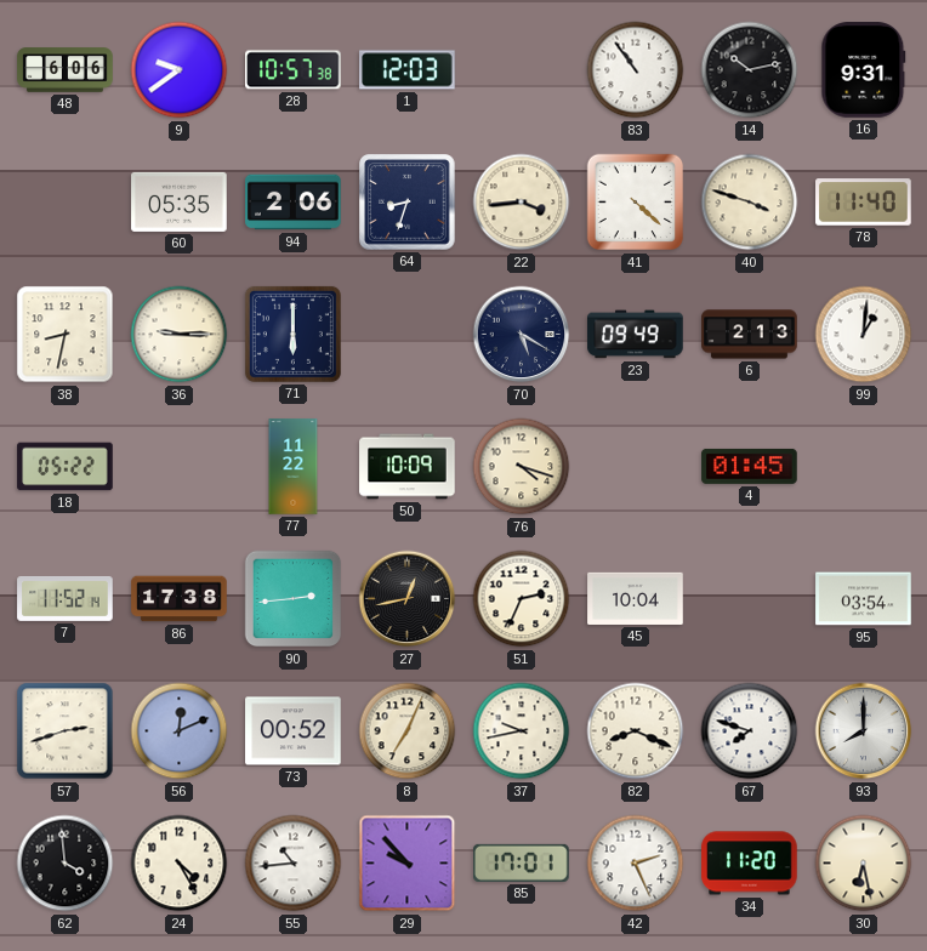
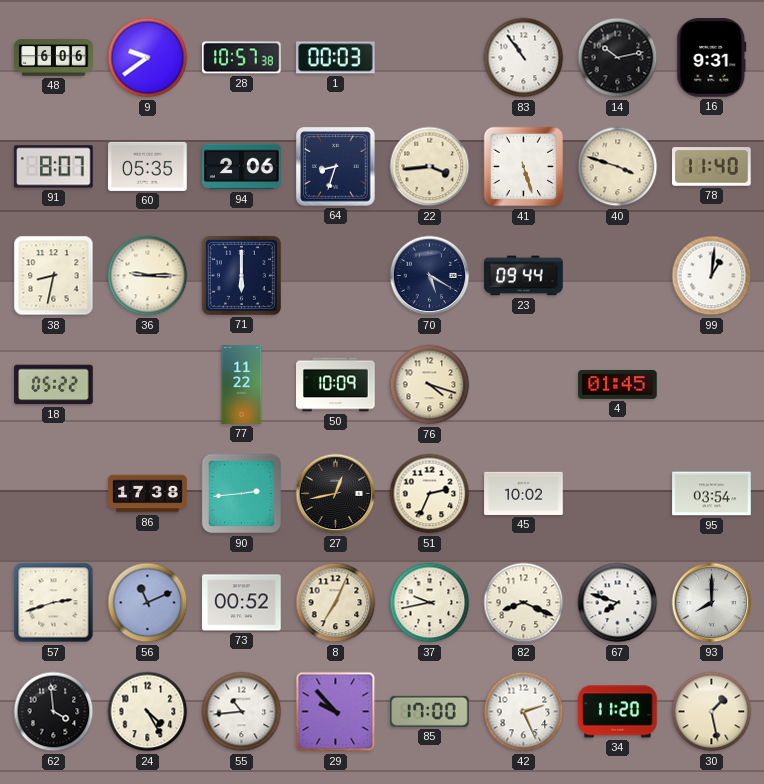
1: 12:03 -> 00:03 (336, 58)
91: none -> 8:07 (54, 167)
41: 4:22 -> 5:27 (524, 167)
23: 09:49 -> 09:44 (524, 276)
6: 2:13 -> none (750, 335)
7: 11:52 -> none (66, 598)
45: 10:04 -> 10:02 (524, 493)
56: 12:11 -> 11:11 (148, 603)
85: 17:01 -> 17:00 (430, 711)
30: 6:28 -> 1:28 (712, 712)
